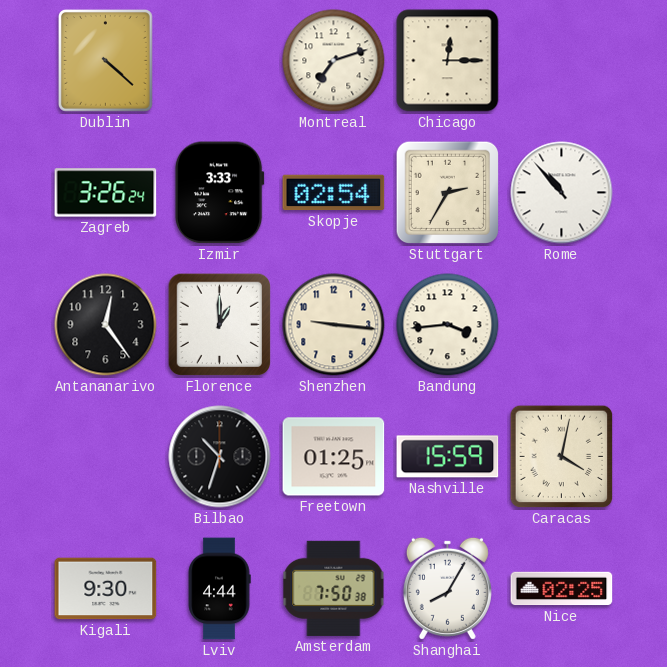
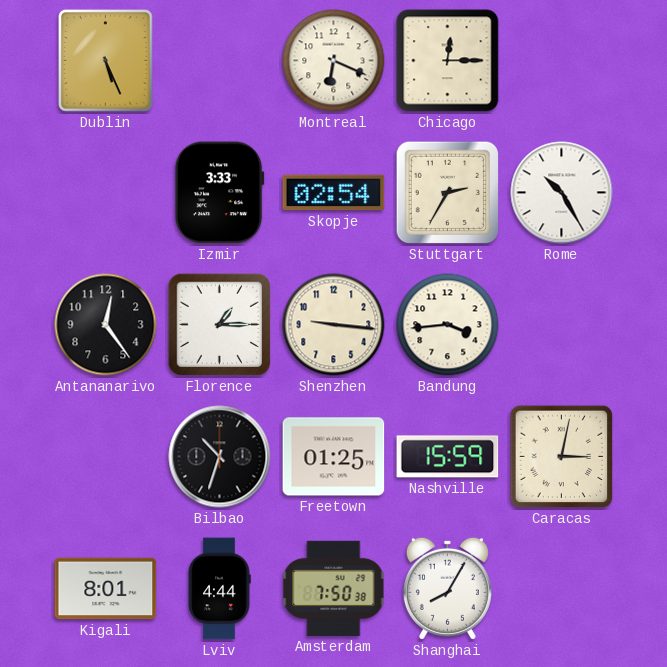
Dublin: 4:22 -> 5:26 (105, 60)
Montreal: 7:12 -> 6:19 (334, 61)
Zagreb: 3:26 -> none (106, 193)
Rome: 10:53 -> 10:25 (562, 193)
Florence: 1:00 -> 1:15 (220, 325)
Caracas: 4:02 -> 3:02 (562, 457)
Kigali: 9:30 -> 8:01 (106, 589)
Nice: 02:25 -> none (562, 589)
